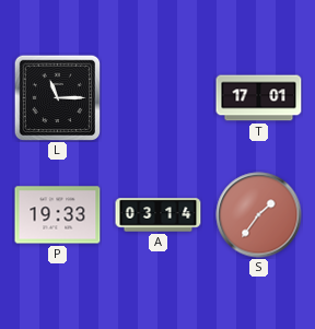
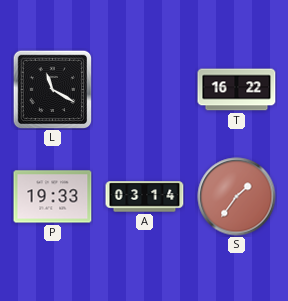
L: 11:15 -> 11:20 (52, 89)
T: 17:01 -> 16:22 (237, 90)
